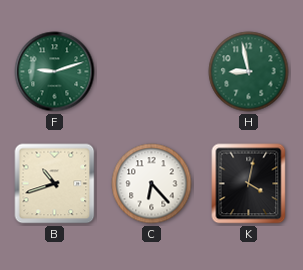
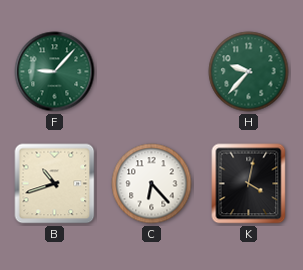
F: 9:12 -> 9:07 (55, 72)
H: 8:58 -> 9:37 (249, 72)
